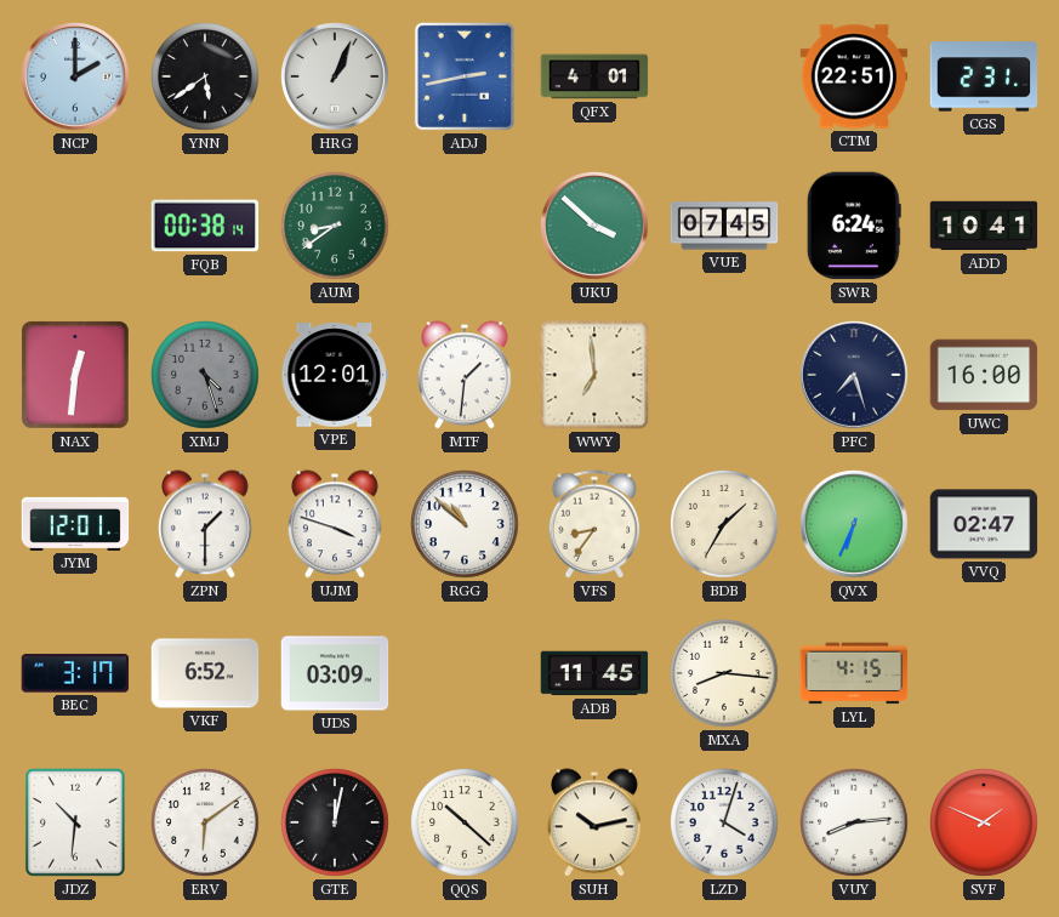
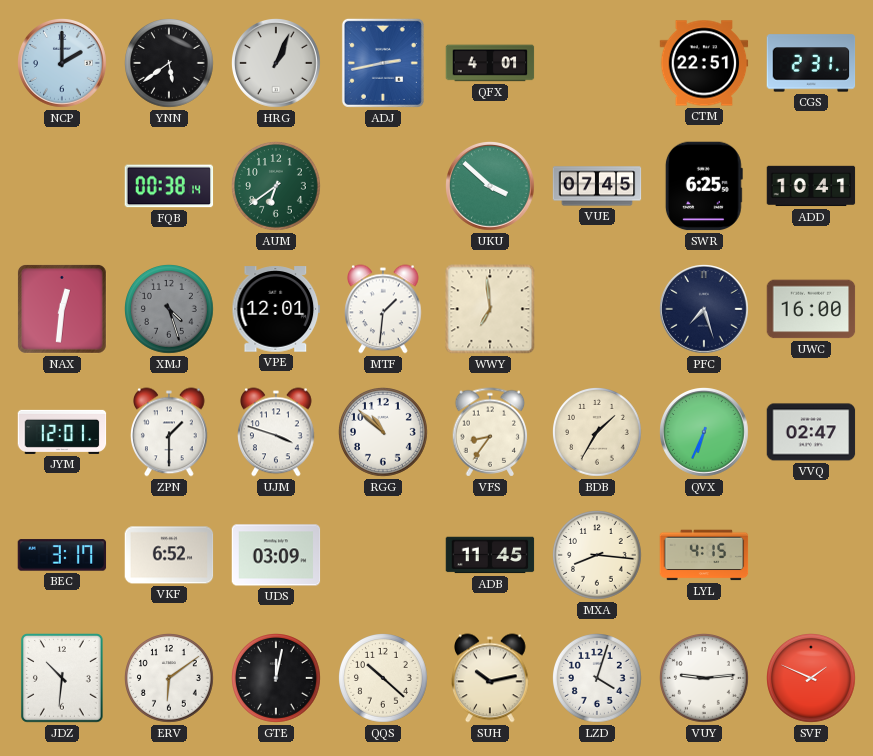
AUM: 8:39 -> 6:39 (277, 187)
SWR: 6:24 -> 6:25 (704, 186)
VUY: 8:14 -> 9:14 (705, 679)
